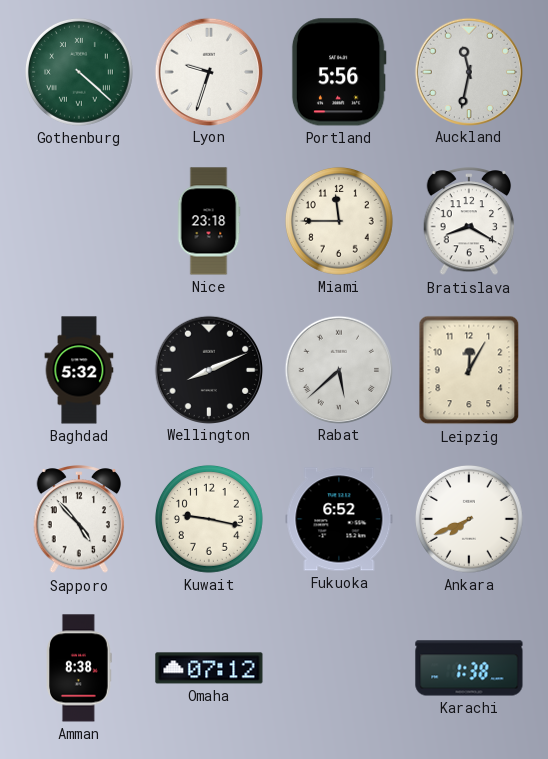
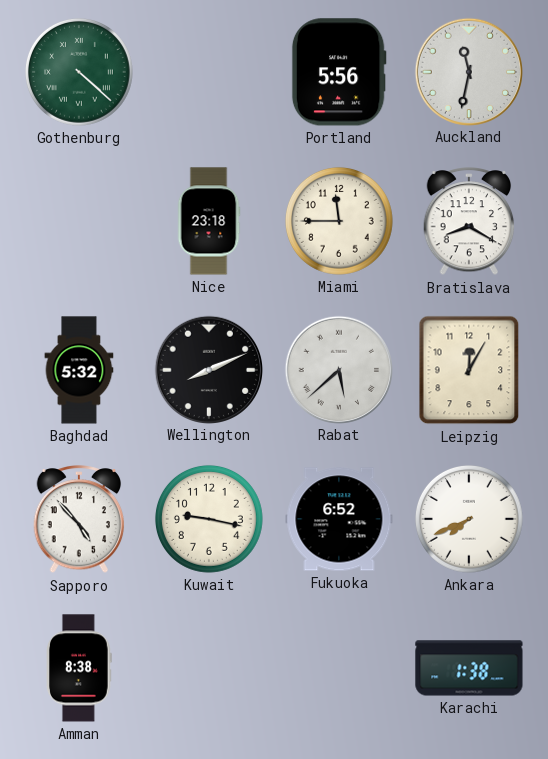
Lyon: 9:33 -> none (208, 71)
Omaha: 07:12 -> none (209, 668)
